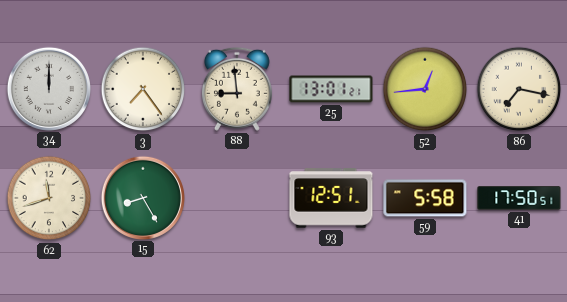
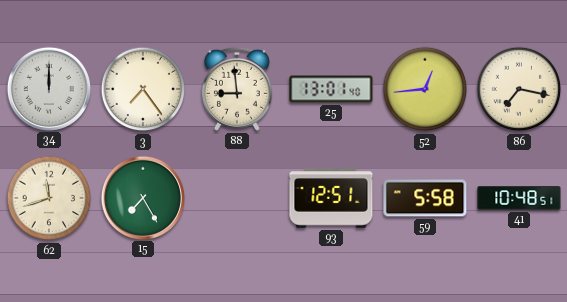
25: 13:01:21 -> 13:01:40 (331, 89)
15: 8:25 -> 7:25 (142, 197)
41: 17:50 -> 10:48 (519, 198)
